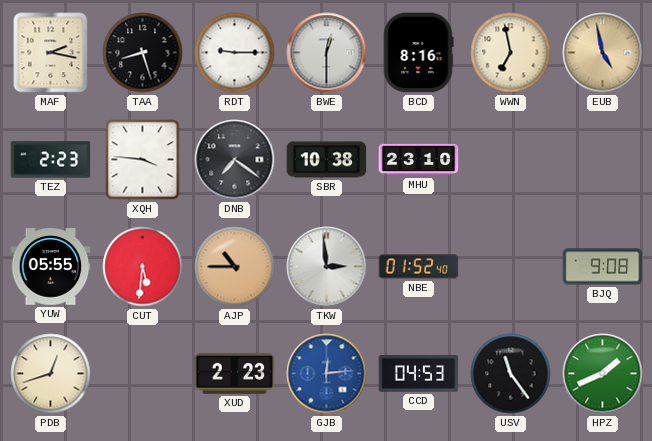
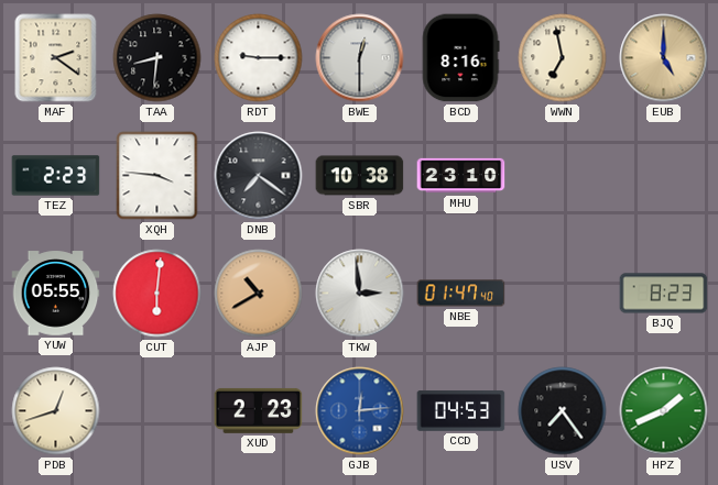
MAF: 2:17 -> 2:21 (56, 58)
TAA: 8:27 -> 8:31 (157, 58)
EUB: 4:58 -> 5:00 (664, 58)
CUT: 5:31 -> 6:01 (157, 294)
AJP: 10:45 -> 10:40 (259, 294)
NBE: 01:52 -> 01:47 (461, 294)
BJQ: 9:08 -> 8:23 (664, 294)
USV: 11:24 -> 7:24 (563, 411)
